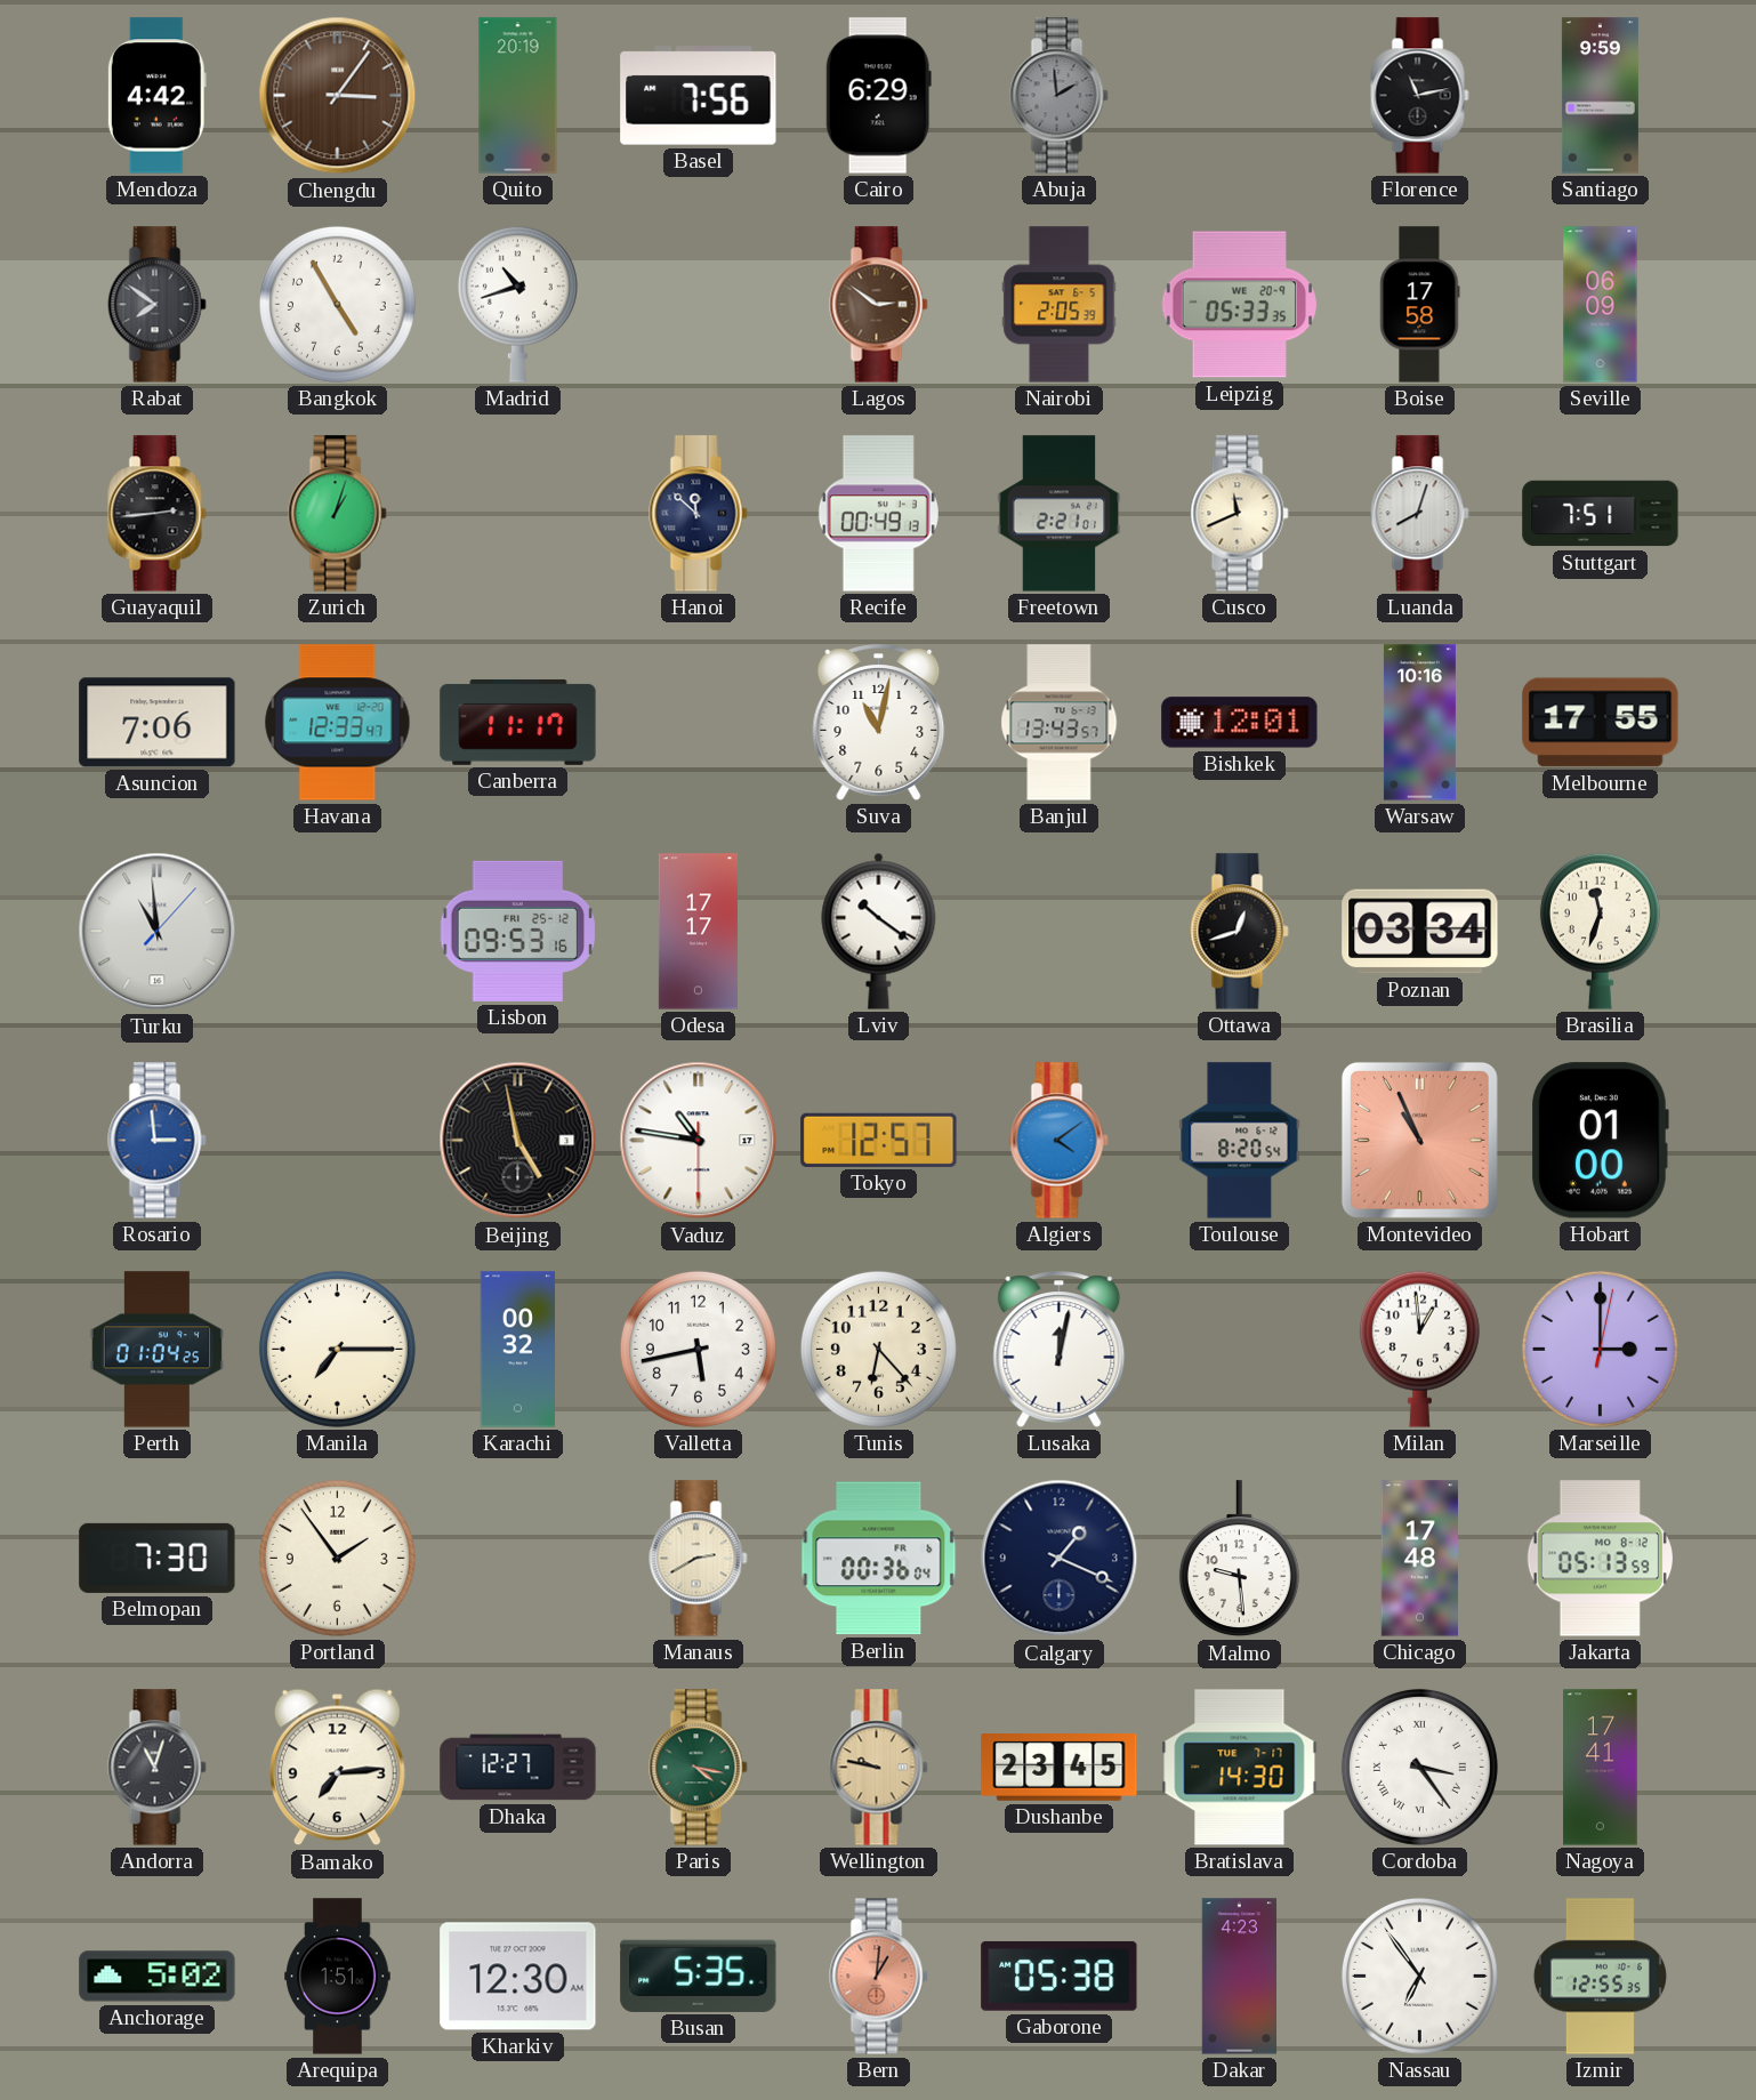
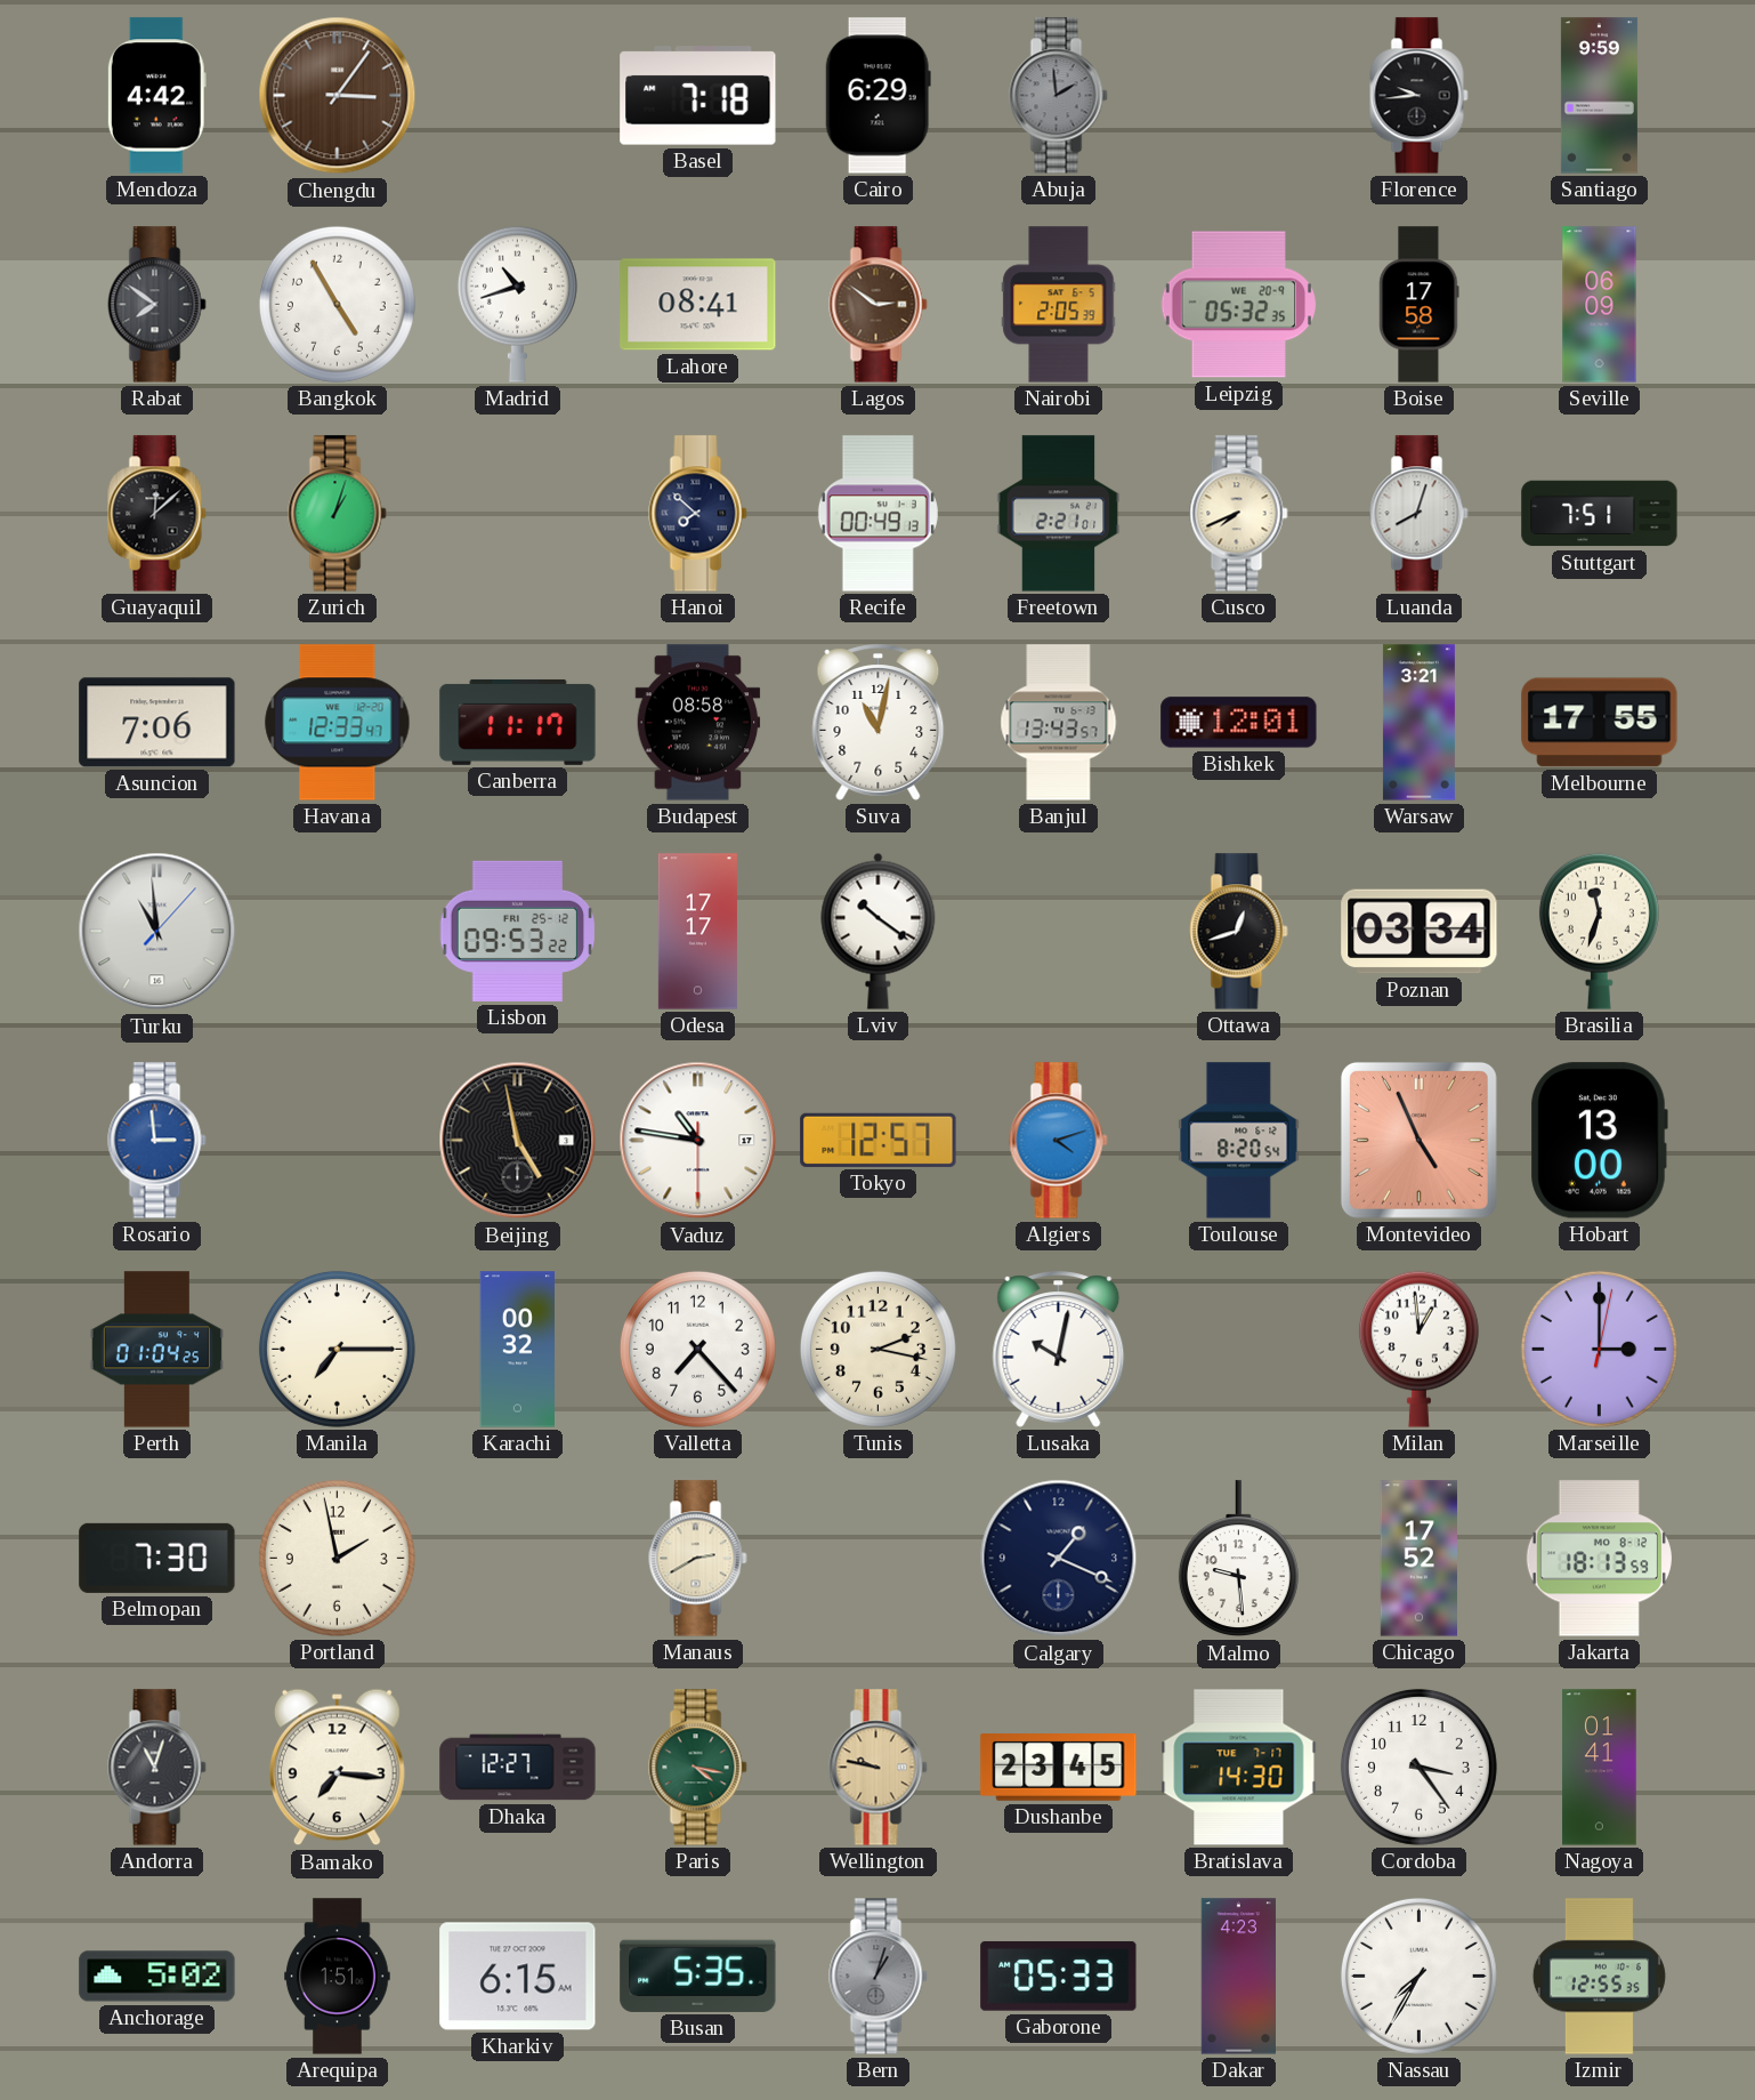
Quito: 20:19 -> none (518, 96)
Basel: 7:56 -> 7:18 (698, 96)
Florence: 11:13 -> 9:44 (1420, 96)
Lahore: none -> 08:41 (698, 305)
Leipzig: 05:33 -> 05:32 (1238, 305)
Guayaquil: 2:44 -> 12:08 (157, 514)
Hanoi: 11:52 -> 7:52 (698, 514)
Cusco: 11:41 -> 7:41 (1239, 514)
Budapest: none -> 08:58 (698, 723)
Warsaw: 10:16 -> 3:21 (1418, 723)
Lisbon: 09:53:16 -> 09:53:22 (518, 931)
Algiers: 4:09 -> 4:12 (1059, 1141)
Montevideo: 10:56 -> 4:56 (1418, 1140)
Hobart: 01:00 -> 13:00 (1599, 1141)
Valletta: 5:43 -> 7:23 (697, 1349)
Tunis: 6:23 -> 2:17 (878, 1349)
Lusaka: 12:02 -> 10:02 (1059, 1350)
Portland: 1:54 -> 1:58 (337, 1558)
Berlin: 00:36 -> none (879, 1559)
Chicago: 17:48 -> 17:52 (1418, 1559)
Jakarta: 05:13 -> 18:13 (1599, 1559)
Bamako: 7:14 -> 7:16 (337, 1768)
Cordoba numerals: Roman -> Arabic (1418, 1767)
Nagoya: 17:41 -> 01:41 (1600, 1768)
Kharkiv: 12:30 -> 6:15 (518, 1977)
Bern: 1:01 -> 1:03 (879, 1977)
Bern dial: salmon -> grey (879, 1977)
Gaborone: 05:38 -> 05:33 (1059, 1976)
Nassau: 6:54 -> 7:35 (1418, 1976)
